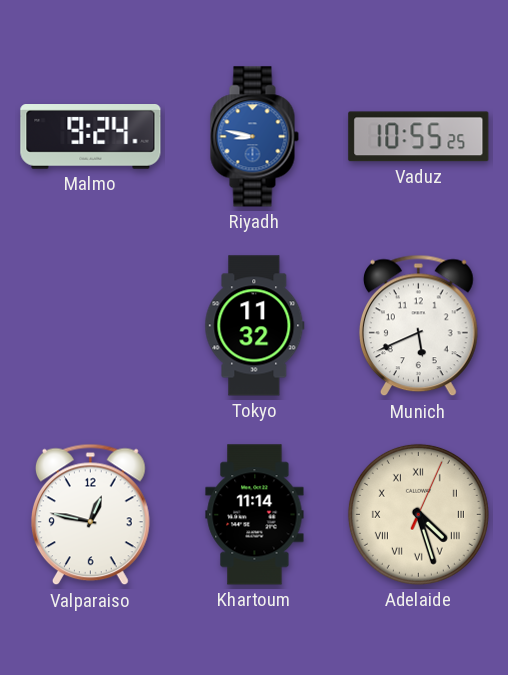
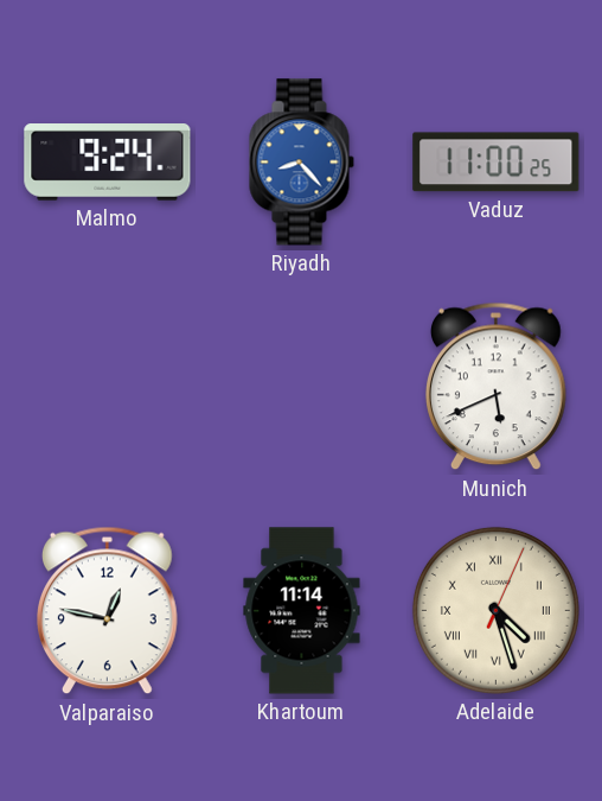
Riyadh: 8:47 -> 8:23 (301, 163)
Vaduz: 10:55 -> 11:00 (497, 163)
Tokyo: 11:32 -> none (255, 326)
